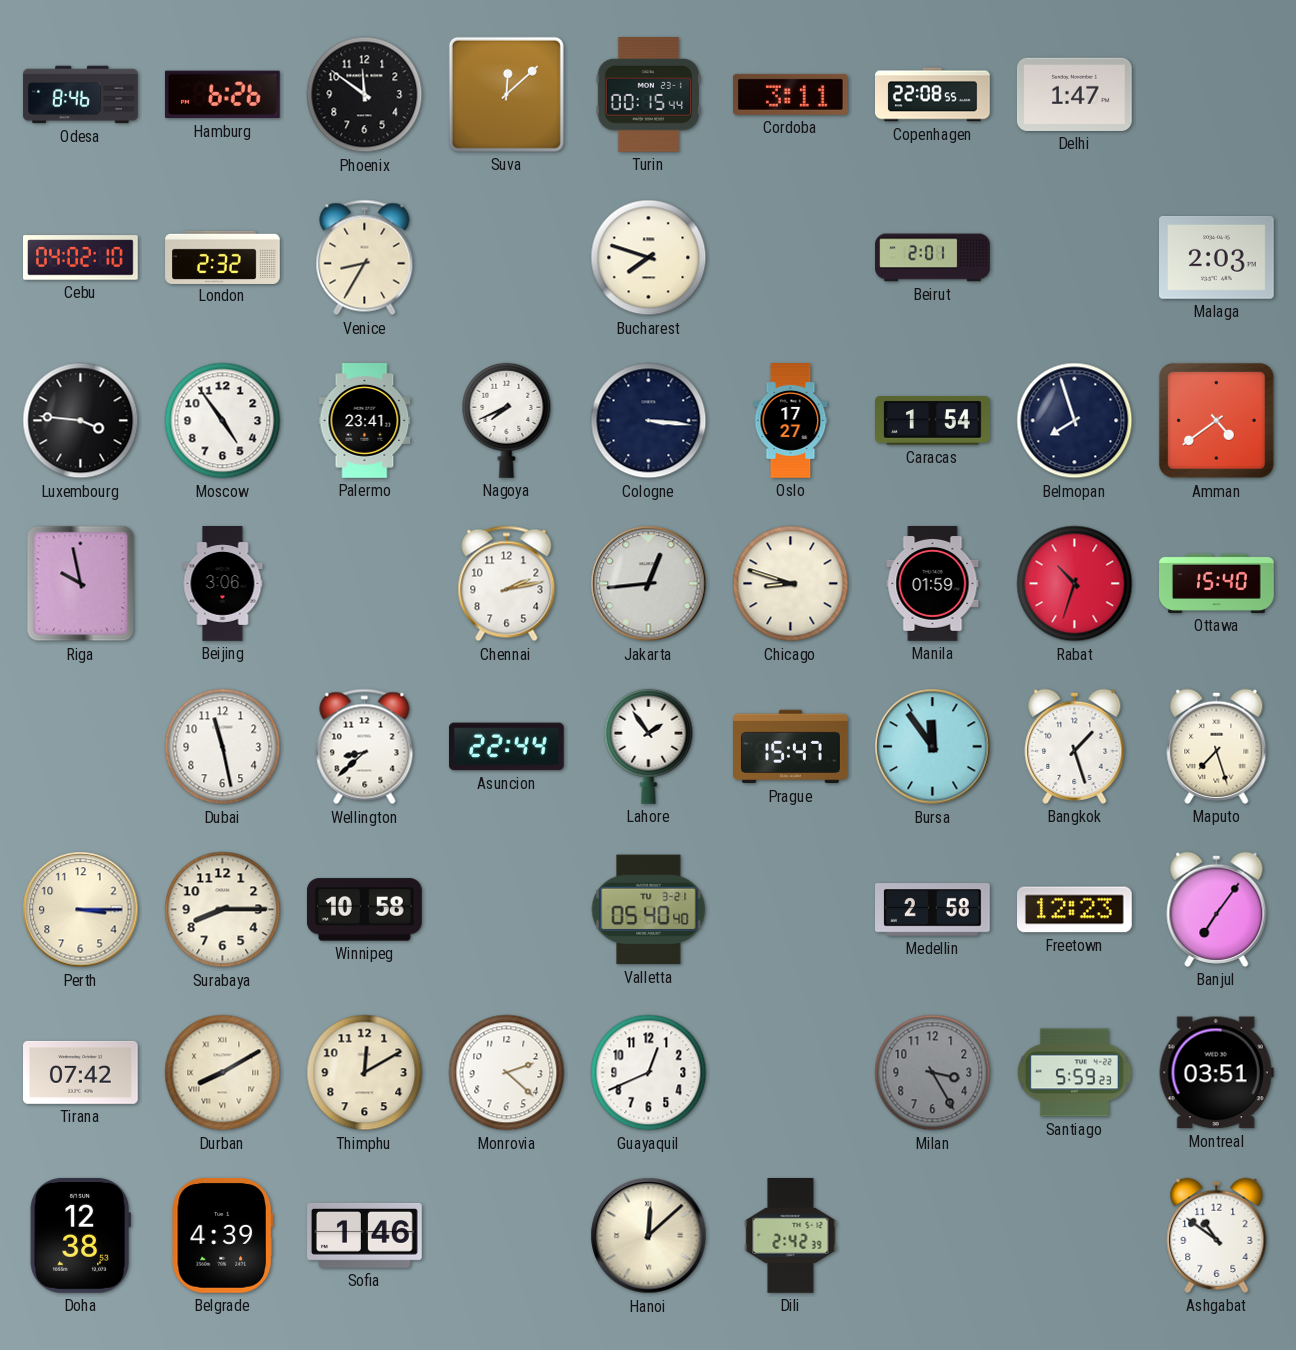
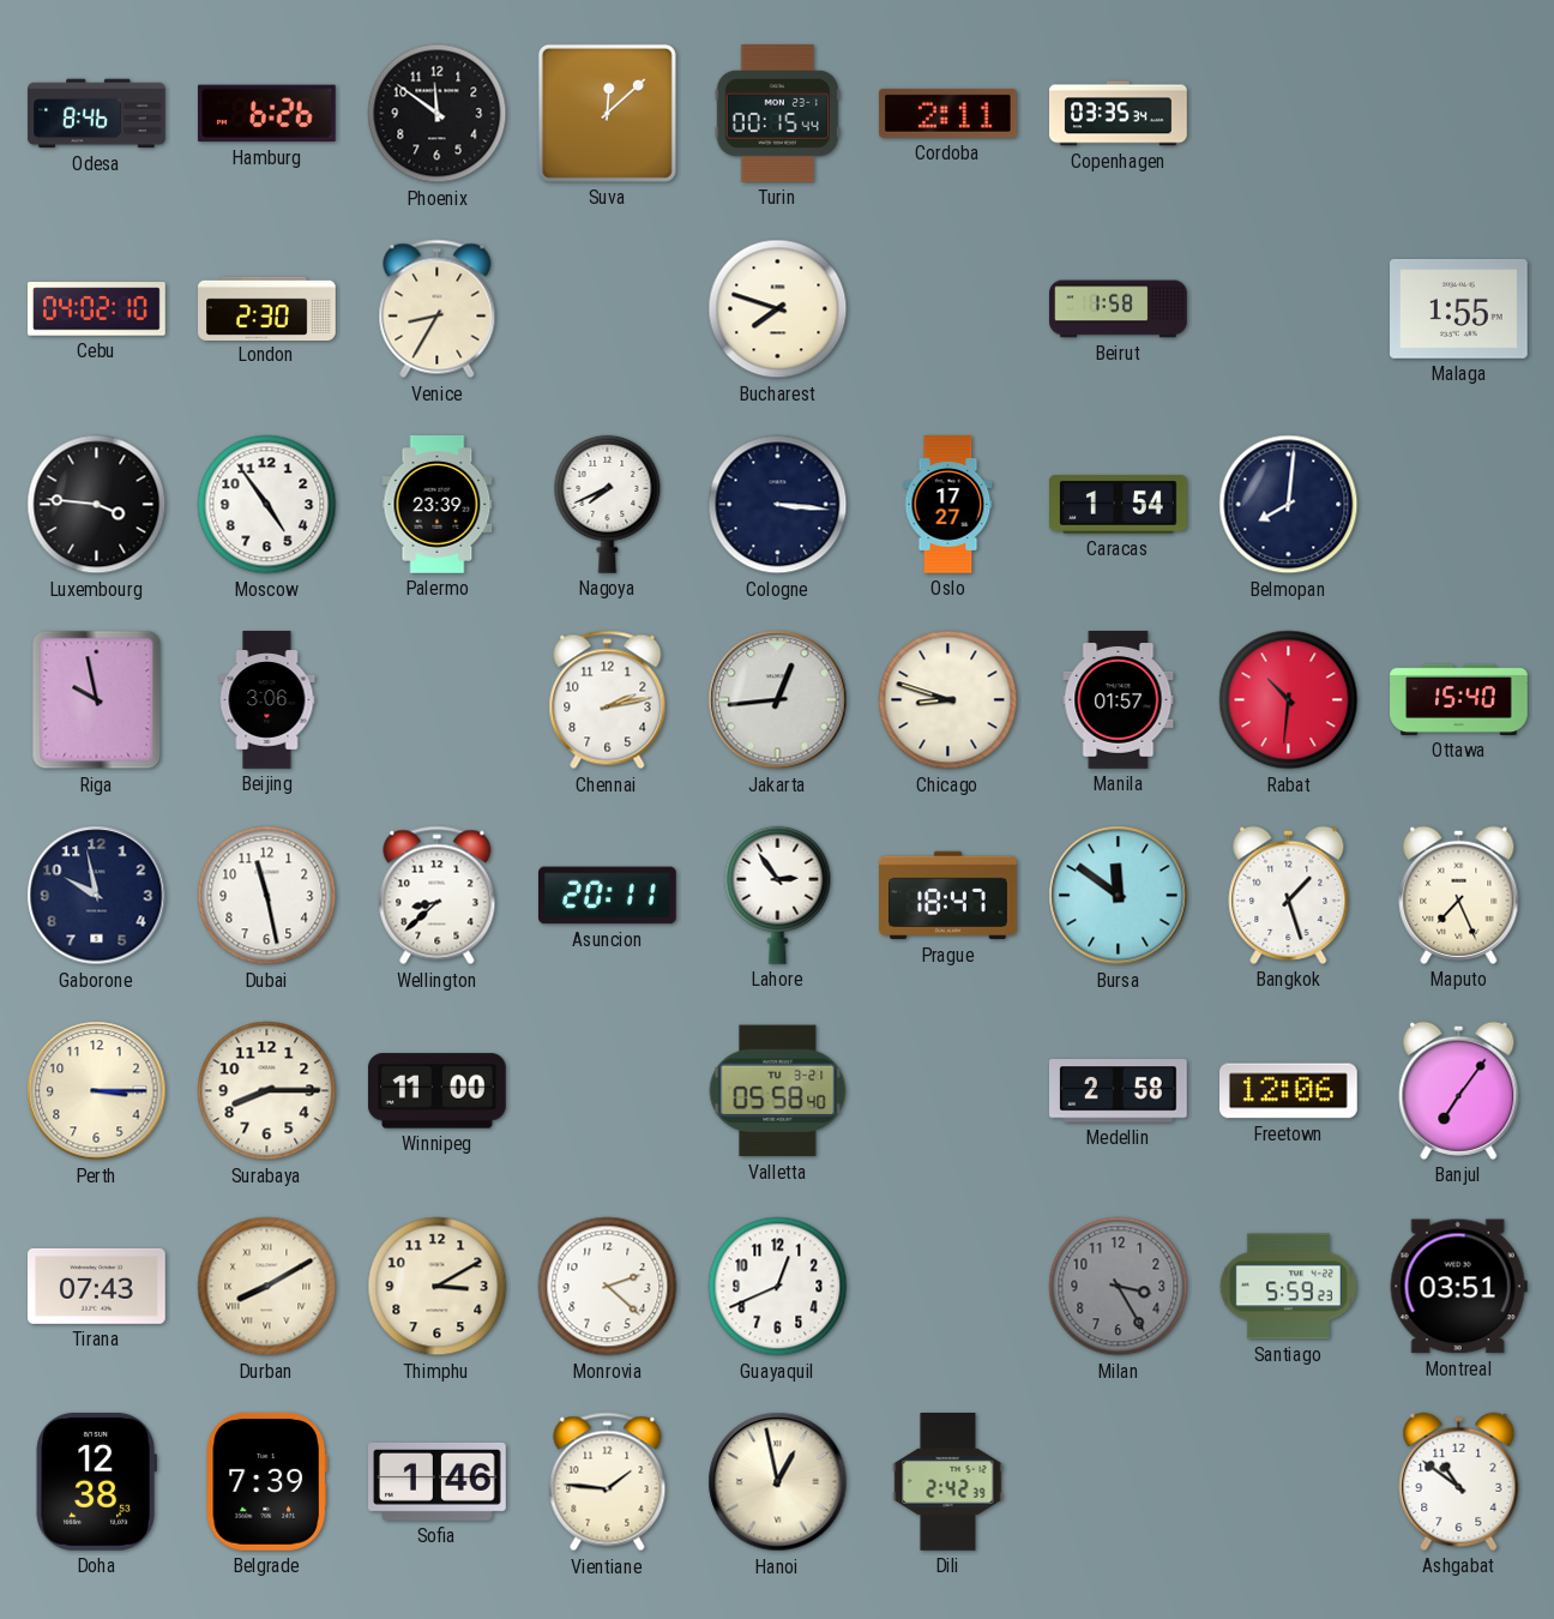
Cordoba: 3:11 -> 2:11 (947, 113)
Copenhagen: 22:08 -> 03:35 (1119, 114)
Delhi: 1:47 -> none (1074, 94)
London: 2:32 -> 2:30 (267, 308)
Beirut: 2:01 -> 1:58 (1119, 309)
Malaga: 2:03 -> 1:55 (1459, 309)
Palermo: 23:41 -> 23:39 (438, 505)
Belmopan: 7:57 -> 8:01 (1289, 505)
Amman: 4:39 -> none (1216, 420)
Manila: 01:59 -> 01:57 (1119, 700)
Rabat: 10:33 -> 10:31 (1289, 700)
Gaborone: none -> 9:58 (97, 896)
Asuncion: 22:44 -> 20:11 (608, 896)
Lahore: 1:54 -> 2:54 (778, 895)
Prague: 15:47 -> 18:47 (948, 896)
Bursa: 11:54 -> 11:51 (1119, 896)
Maputo: 7:27 -> 7:26 (1459, 895)
Winnipeg: 10:58 -> 11:00 (436, 1091)
Valletta: 05:40 -> 05:58 (778, 1091)
Freetown: 12:23 -> 12:06 (1289, 1091)
Tirana: 07:42 -> 07:43 (97, 1286)
Thimphu: 12:10 -> 3:10 (438, 1287)
Belgrade: 4:39 -> 7:39 (266, 1481)
Vientiane: none -> 1:46 (608, 1482)
Hanoi: 12:08 -> 12:58 (778, 1482)
